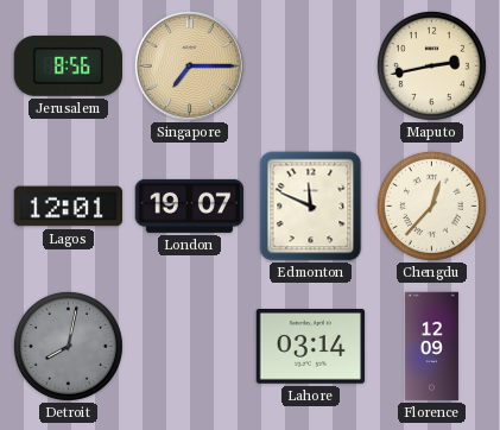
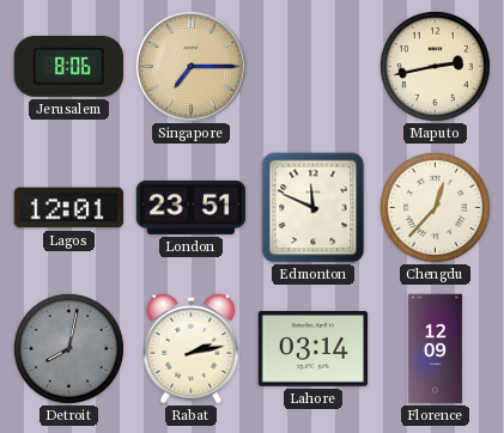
Jerusalem: 8:56 -> 8:06 (68, 66)
London: 19:07 -> 23:51 (192, 207)
Rabat: none -> 2:13 (192, 348)
